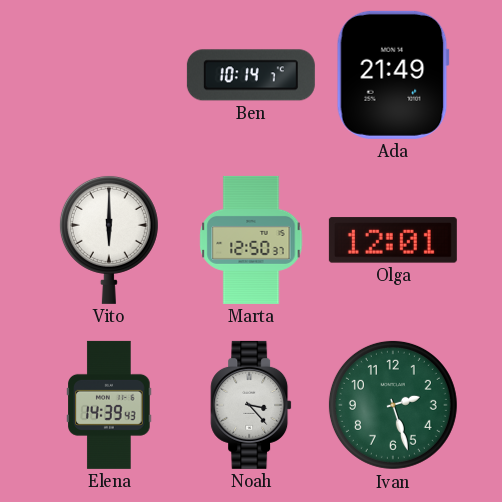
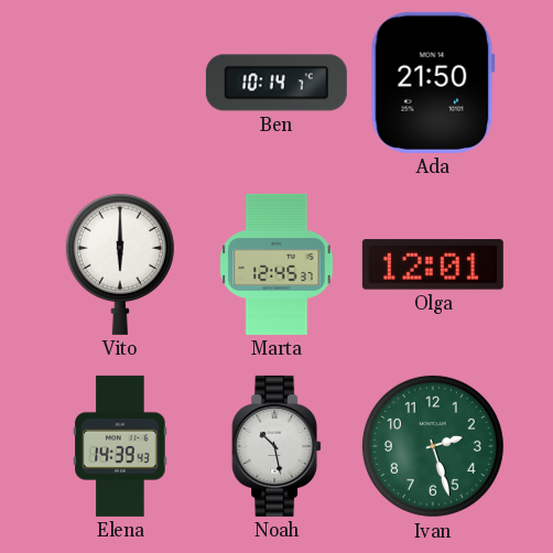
Ada: 21:49 -> 21:50 (433, 83)
Marta: 12:50 -> 12:45 (276, 264)
Noah: 3:23 -> 10:28 (276, 446)
